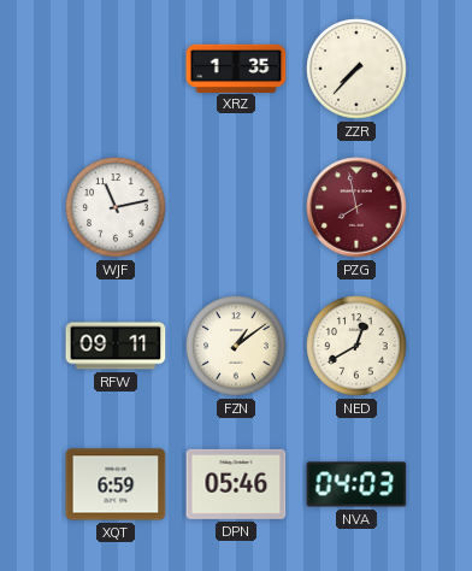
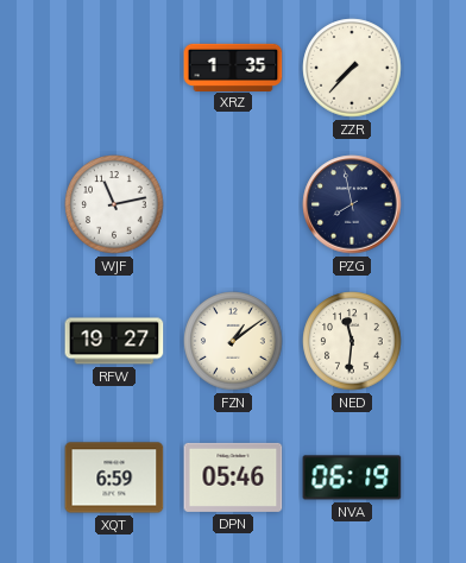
PZG dial: burgundy -> navy (352, 204)
RFW: 09:11 -> 19:27 (114, 341)
NED: 12:40 -> 11:31 (352, 341)
NVA: 04:03 -> 06:19 (352, 477)
